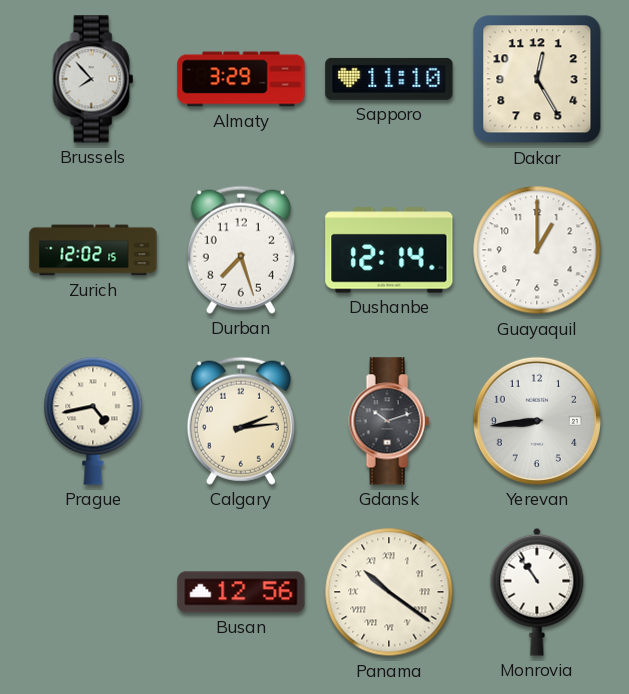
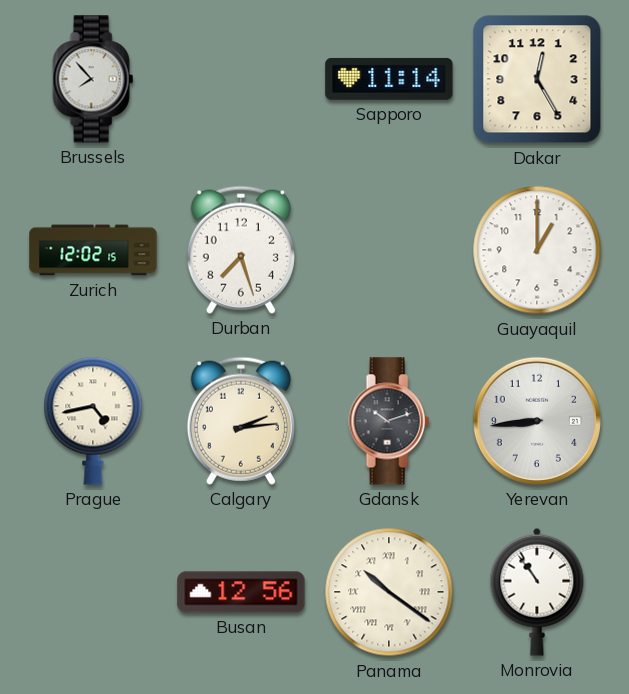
Almaty: 3:29 -> none (241, 79)
Sapporo: 11:10 -> 11:14 (389, 79)
Dushanbe: 12:14 -> none (389, 250)
